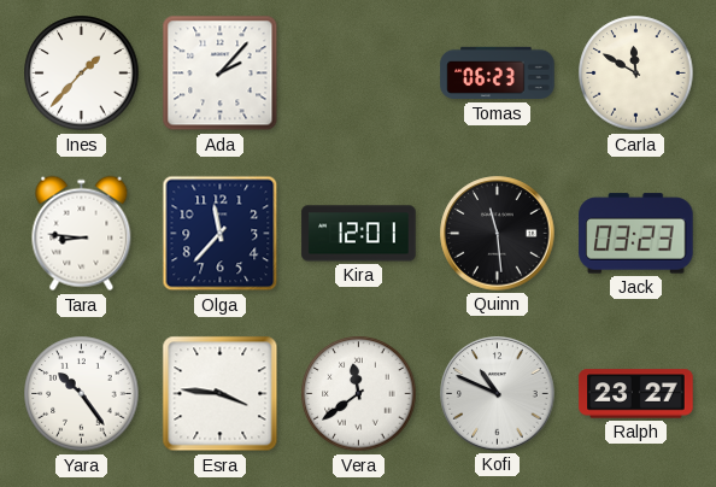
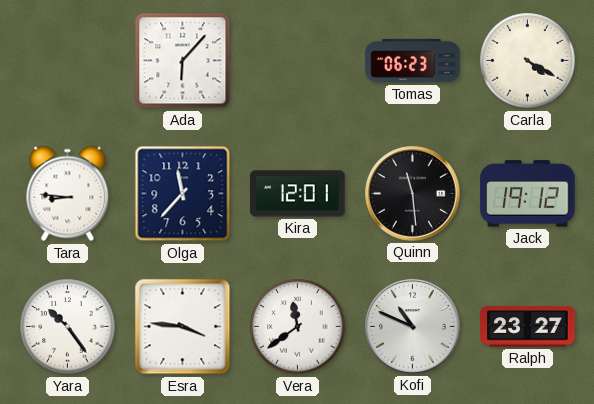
Ines: 1:37 -> none (82, 74)
Ada: 2:07 -> 6:07 (183, 61)
Carla: 11:50 -> 4:20 (528, 61)
Jack: 03:23 -> 19:12 (528, 194)
